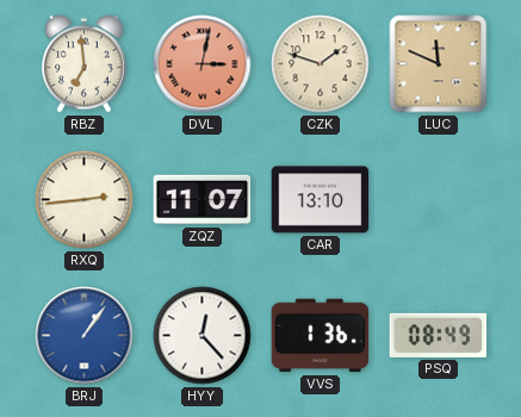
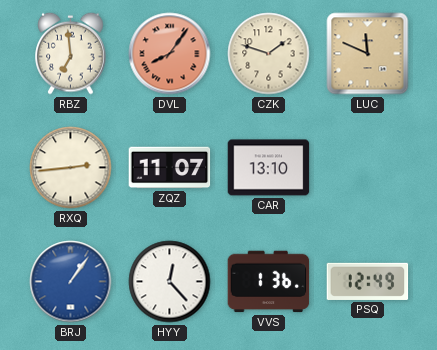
DVL: 3:02 -> 8:06 (170, 54)
PSQ: 08:49 -> 12:49 (368, 281)
